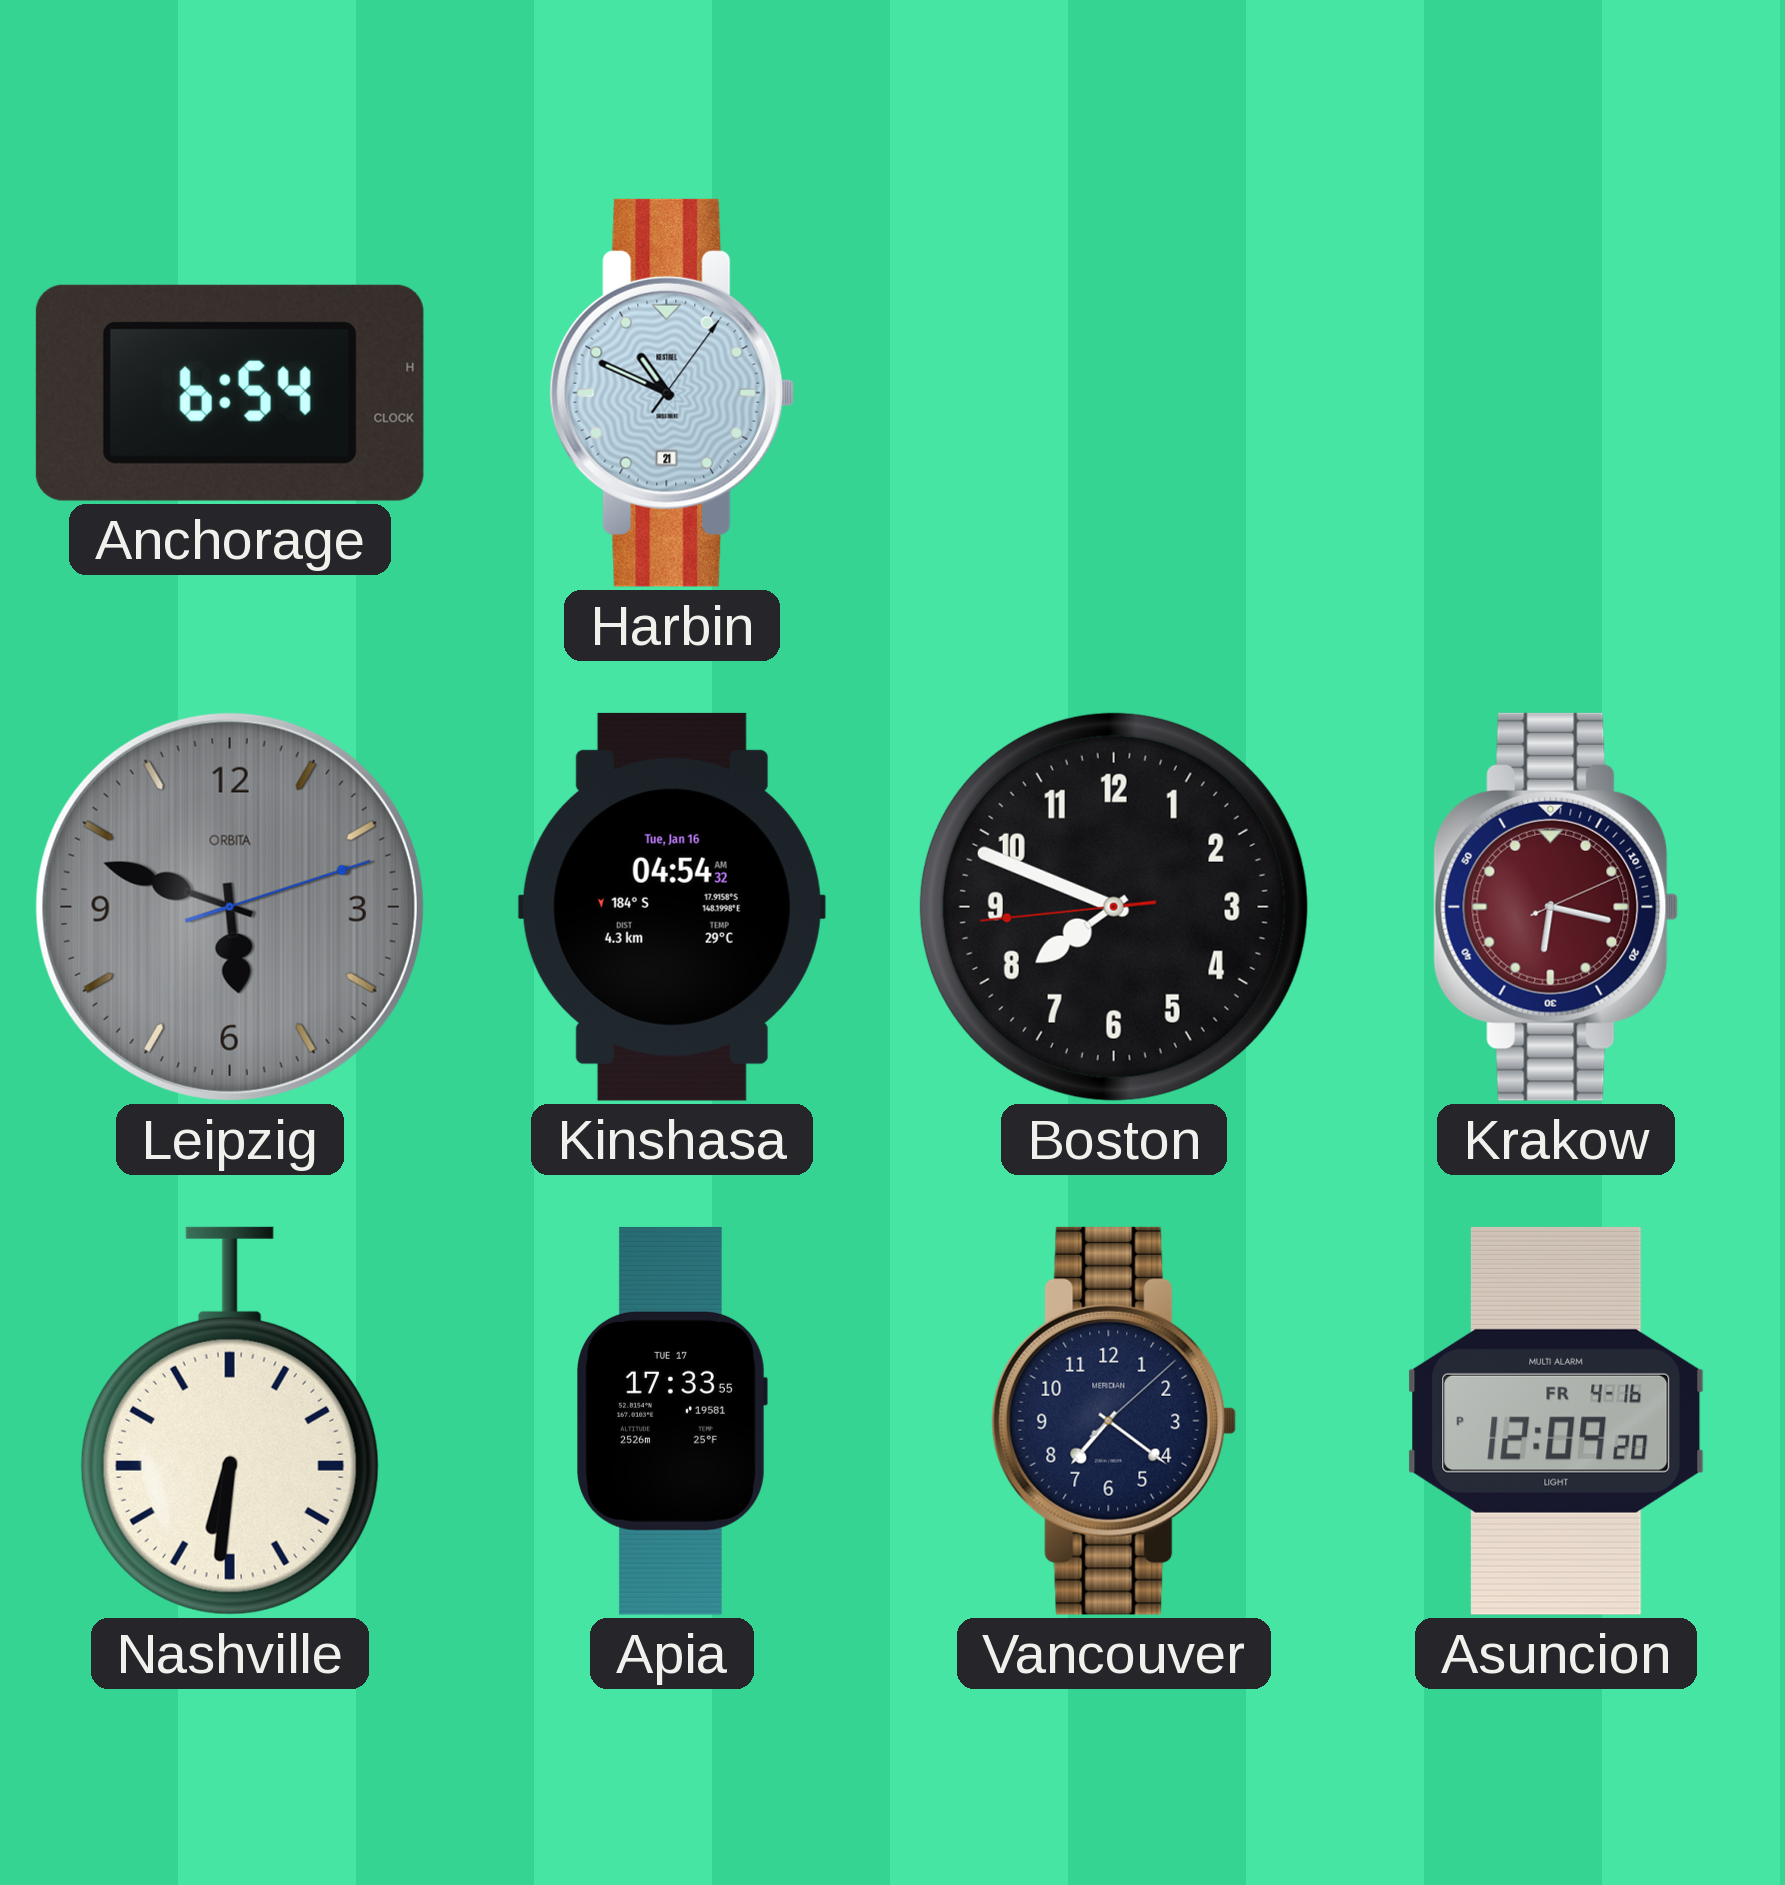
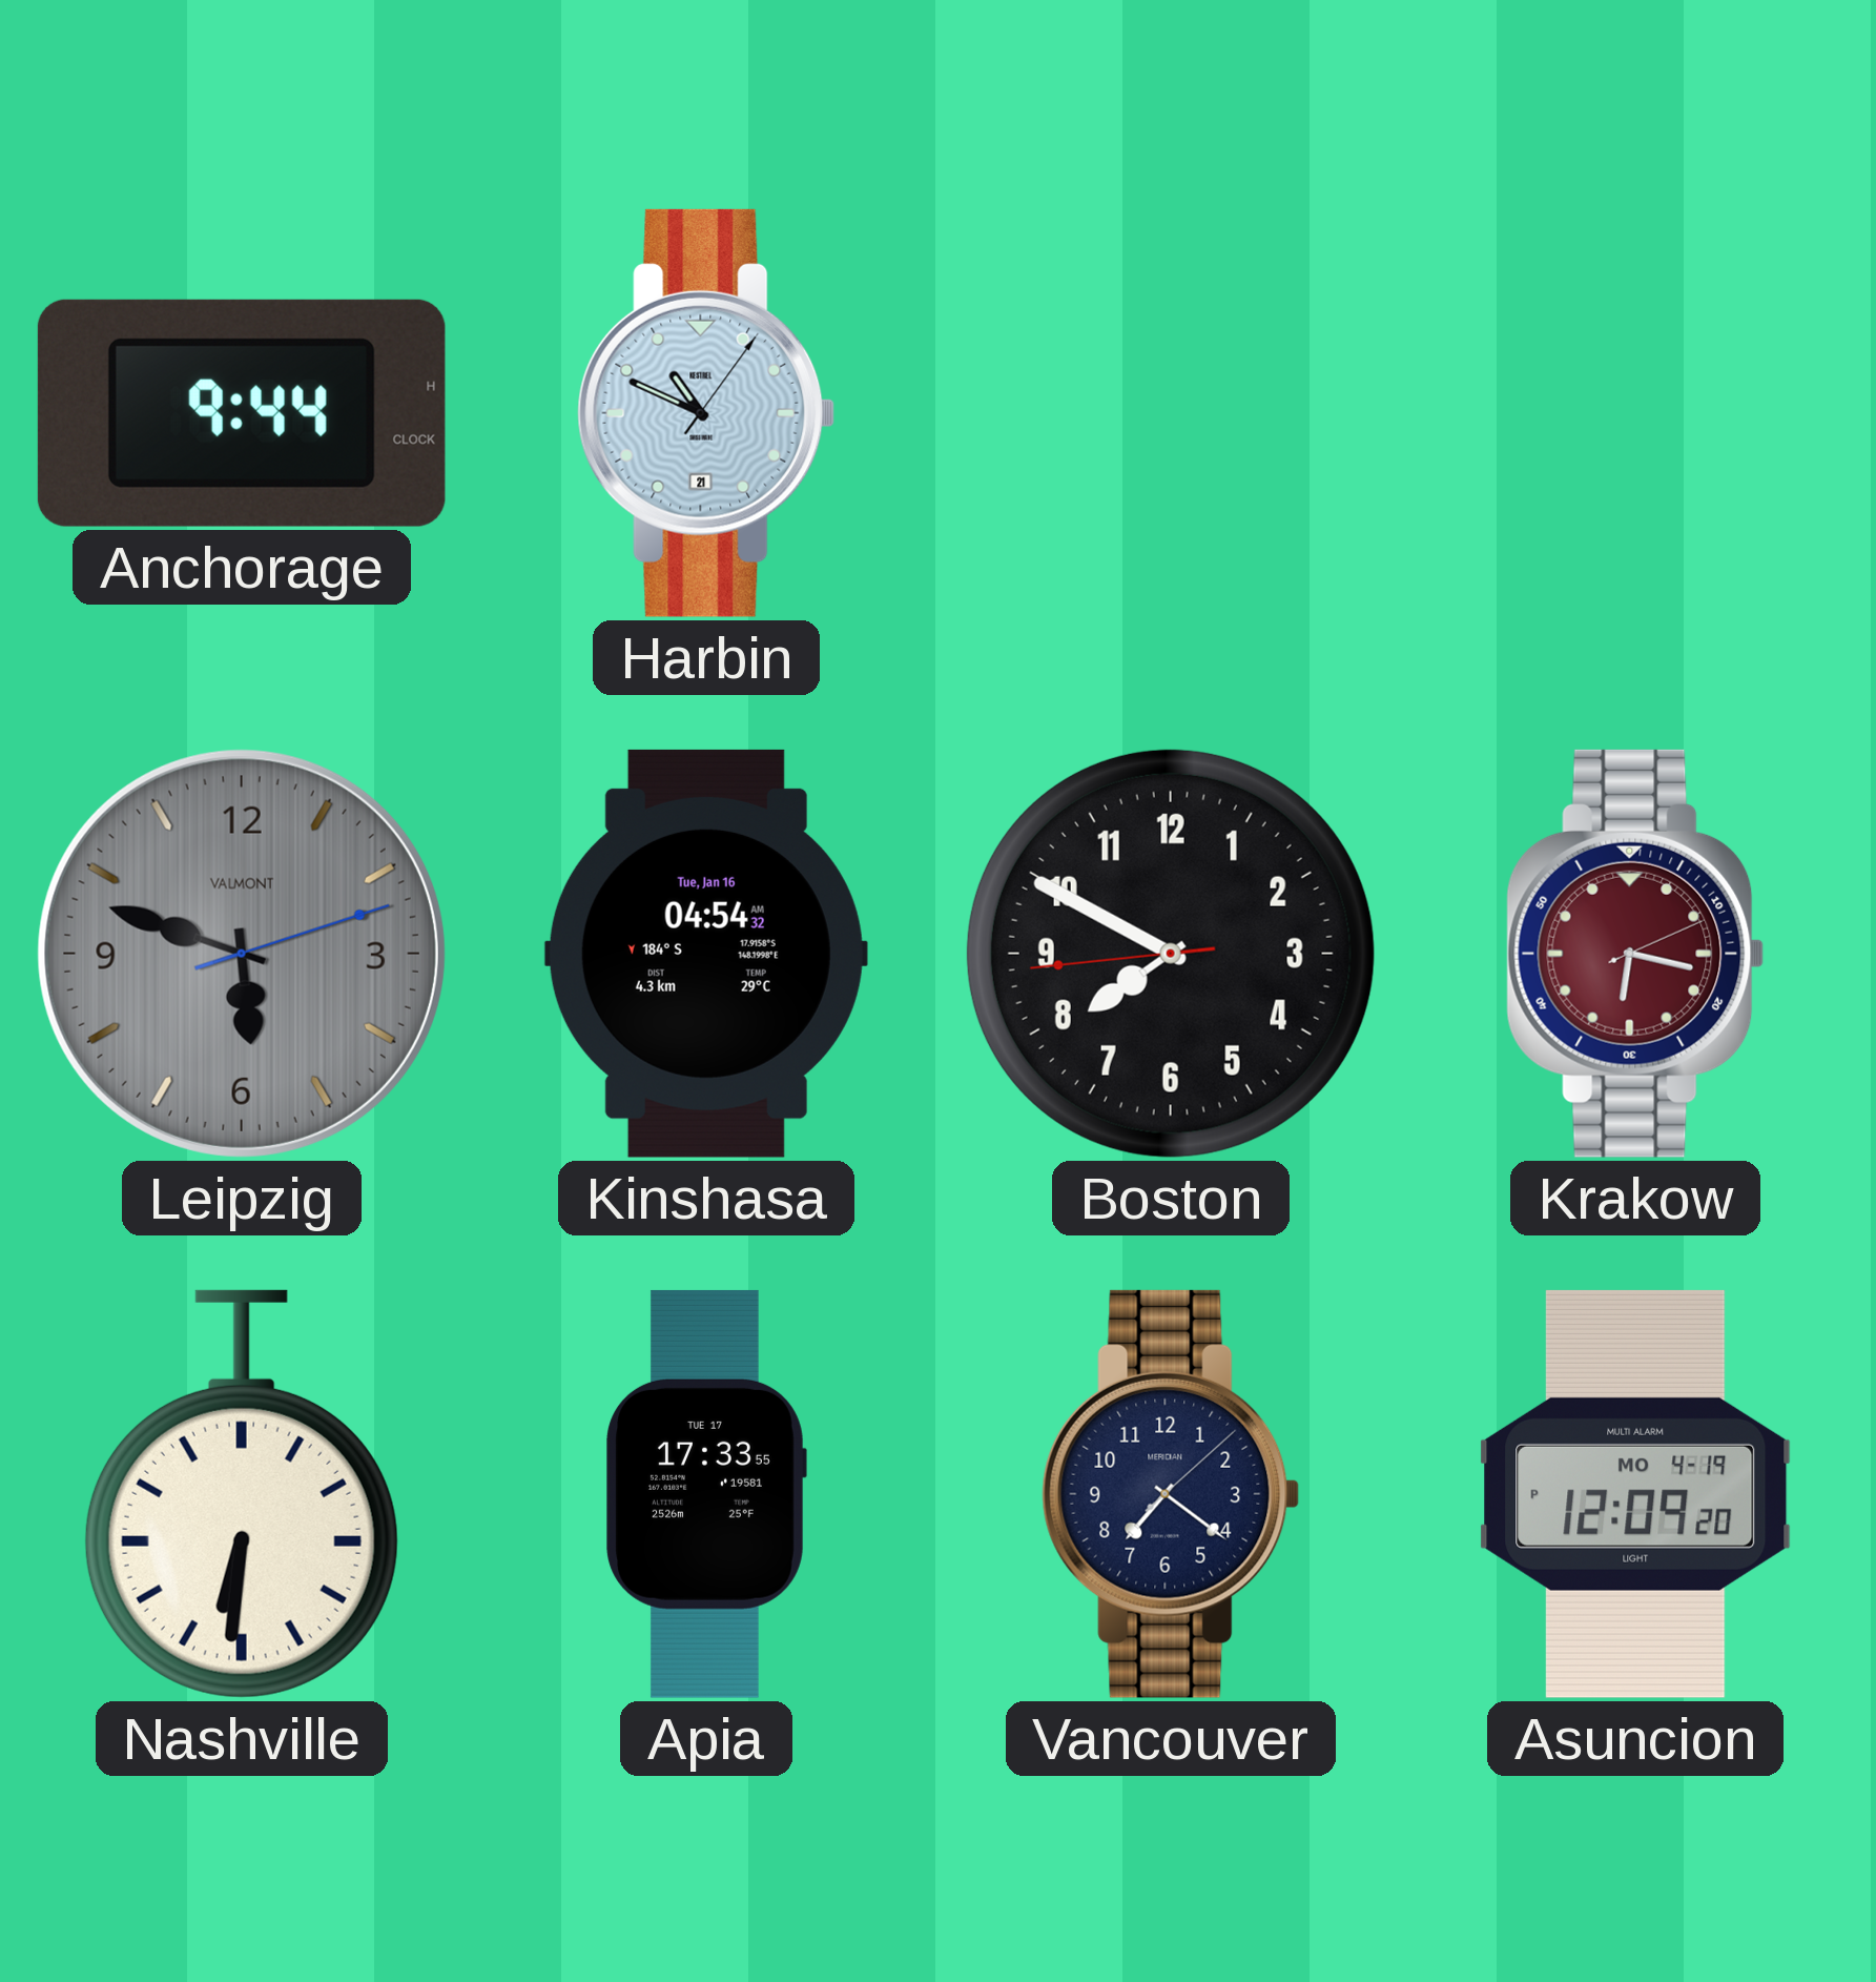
Anchorage: 6:54 -> 9:44 (242, 413)
Leipzig brand: ORBITA -> VALMONT (242, 954)
Boston: 7:48 -> 7:49 (1171, 954)
Asuncion date: FR 4-16 -> MO 4-19 (1635, 1494)
